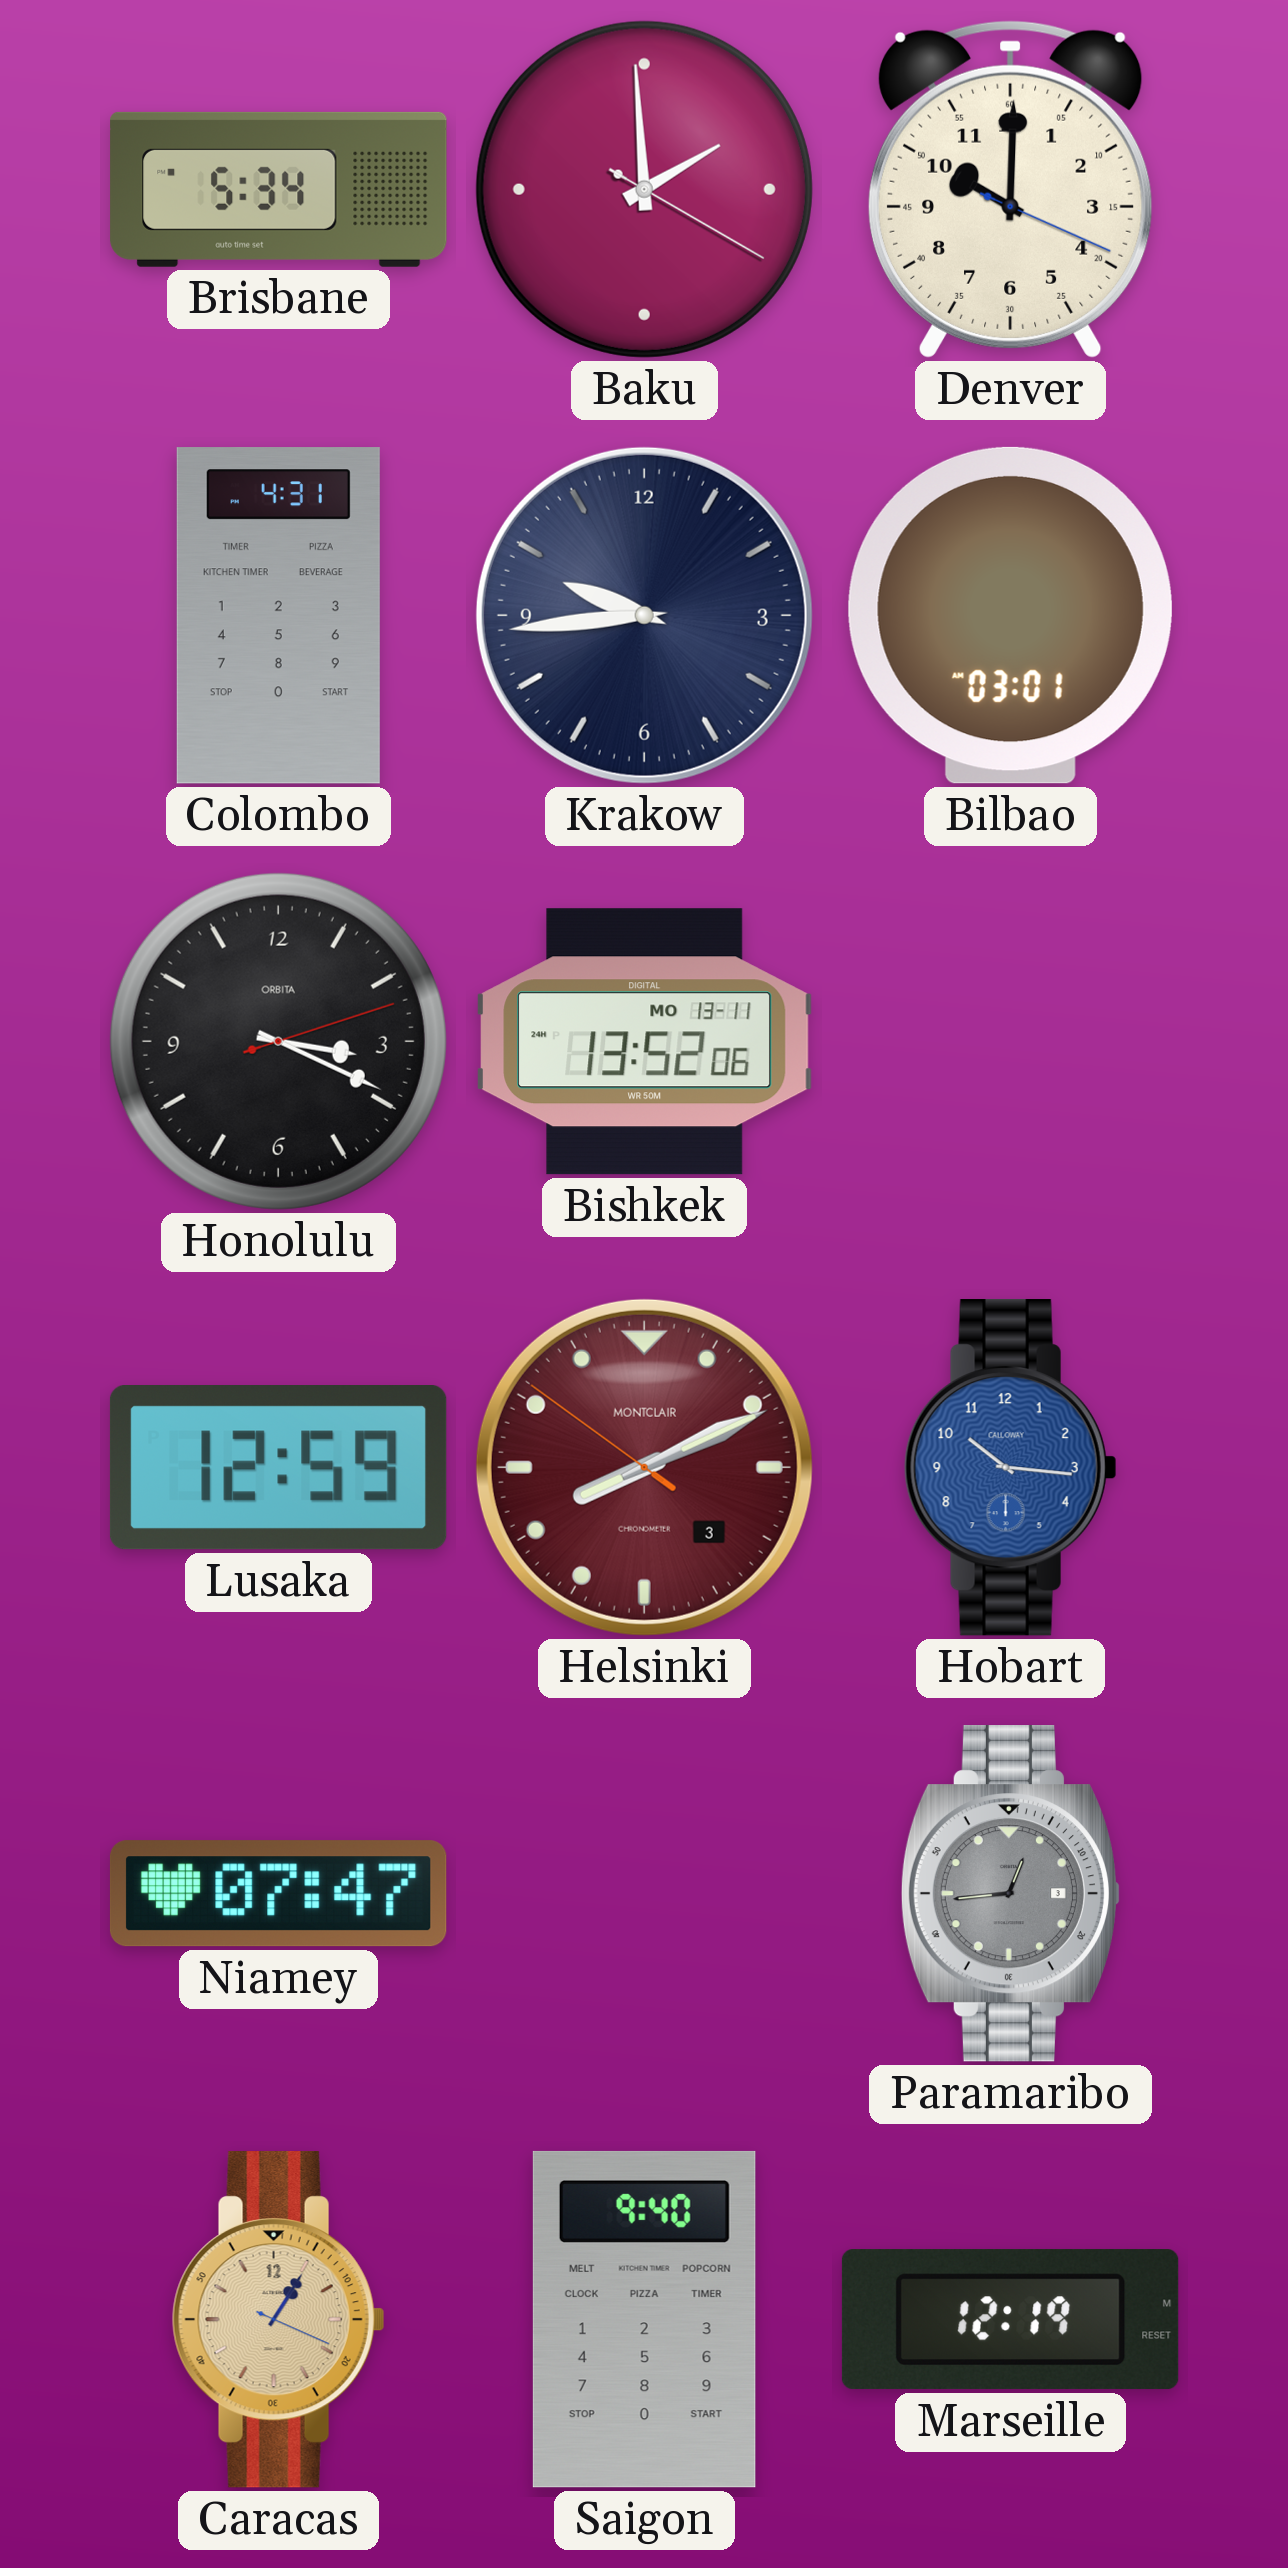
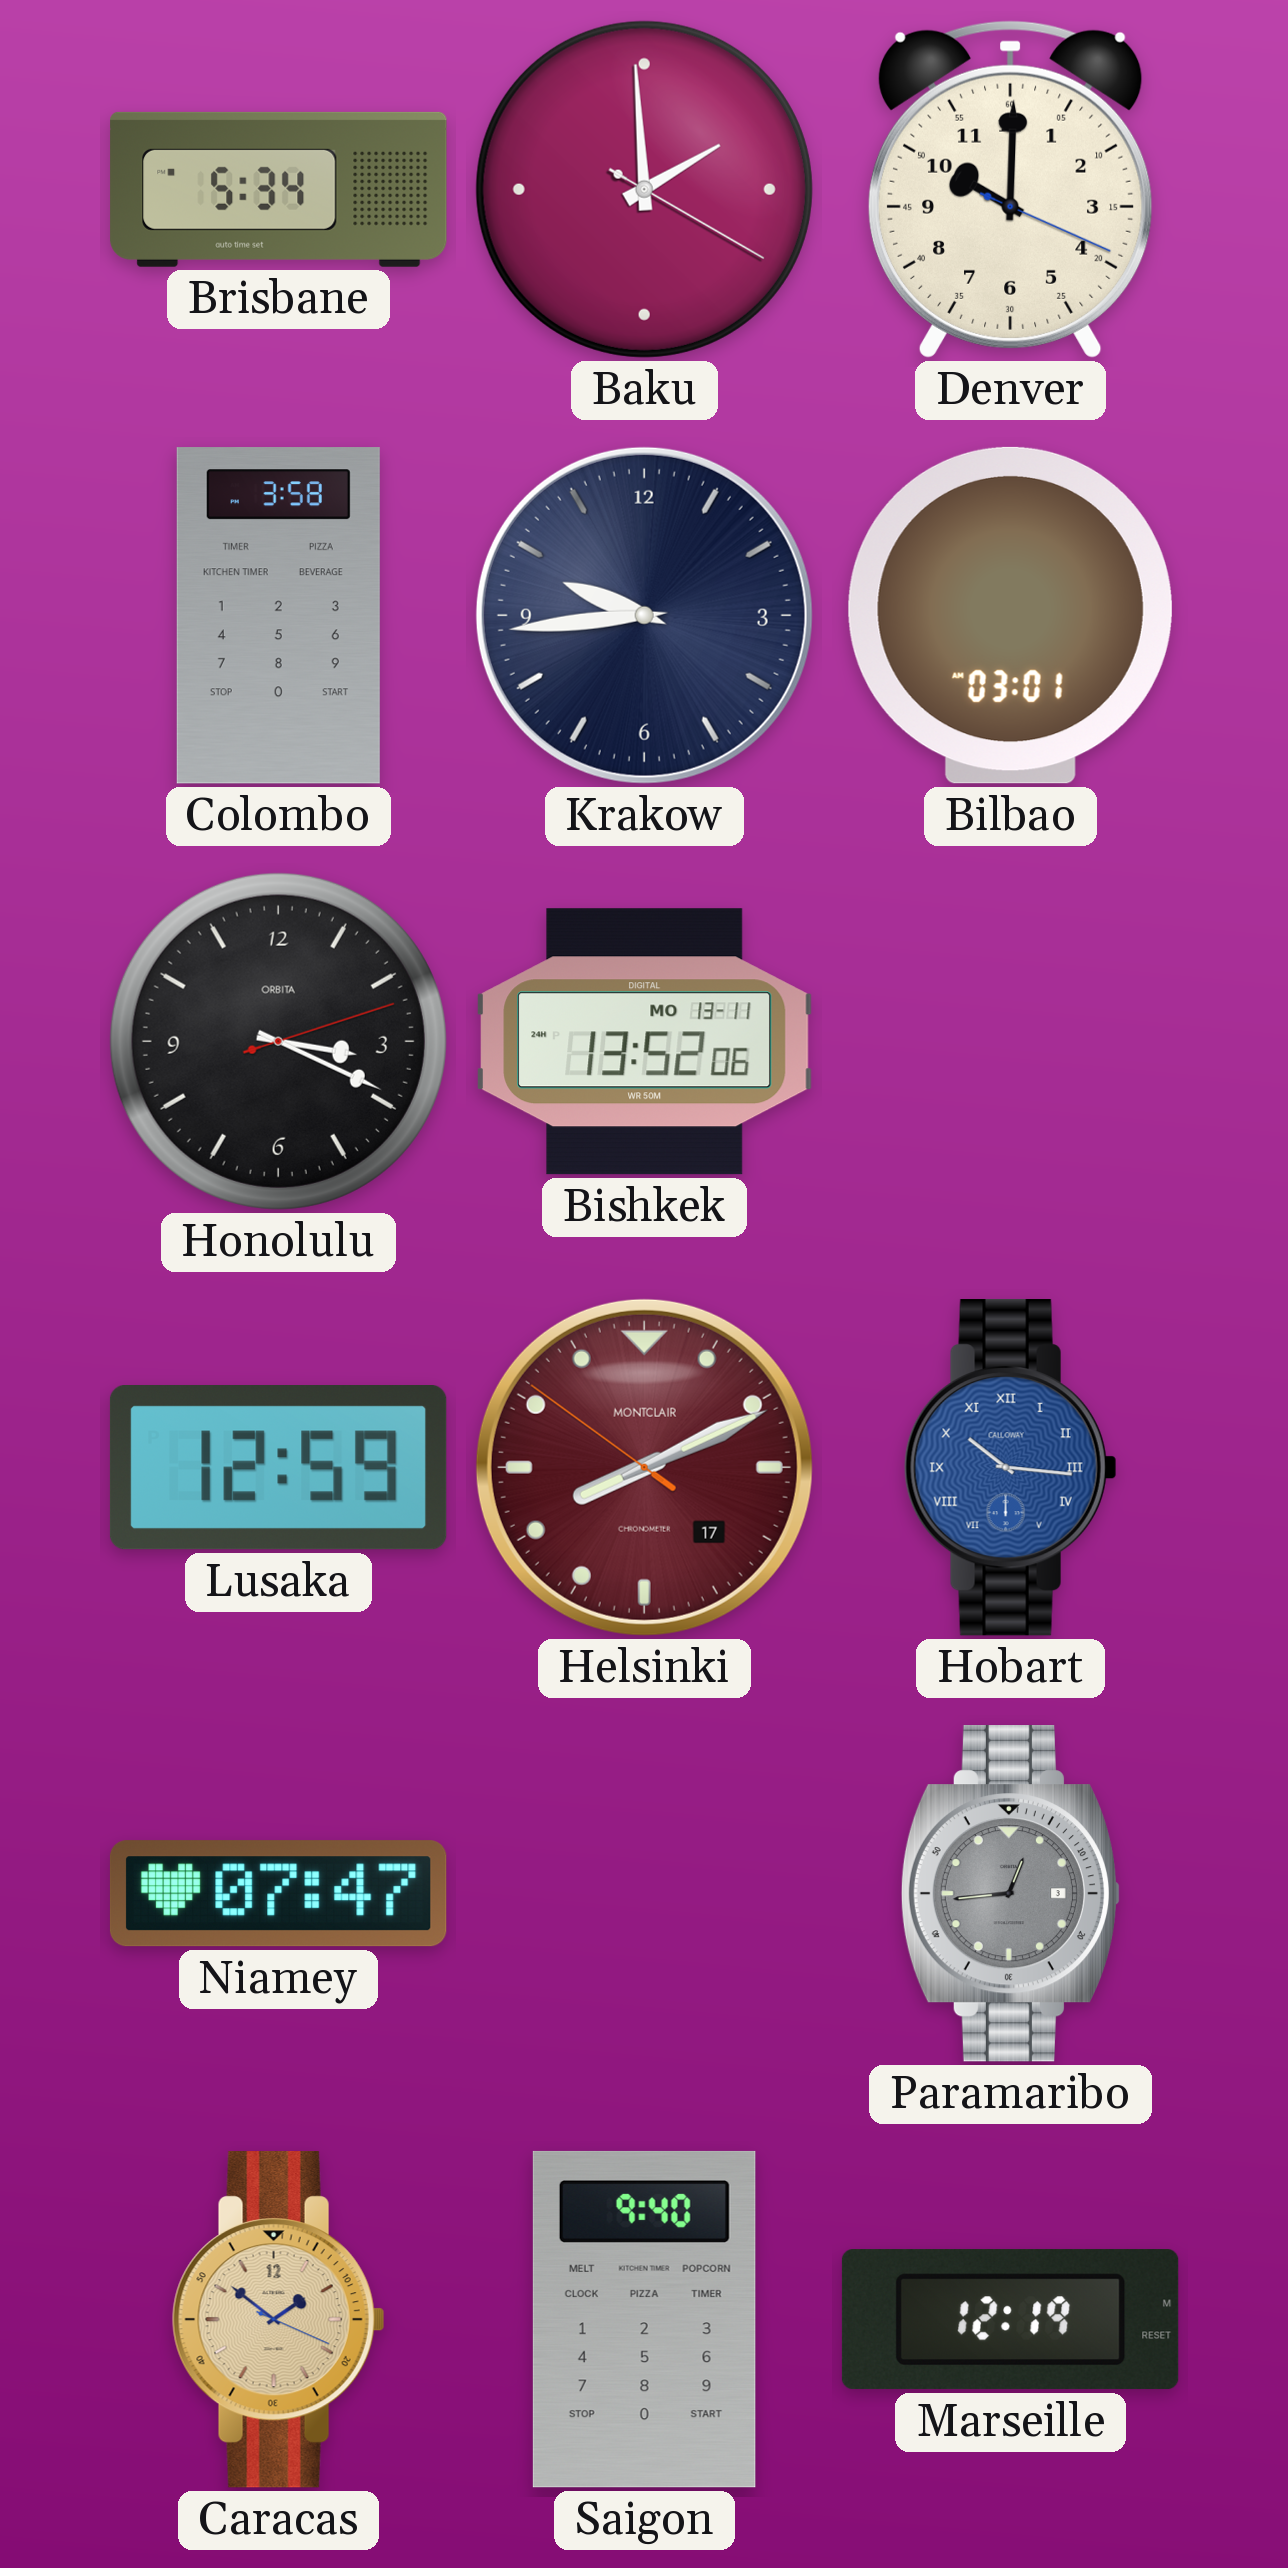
Colombo: 4:31 -> 3:58 (278, 616)
Helsinki date: 3 -> 17 (644, 1467)
Hobart numerals: Arabic -> Roman (1010, 1468)
Caracas: 1:05 -> 1:51 (278, 2320)
